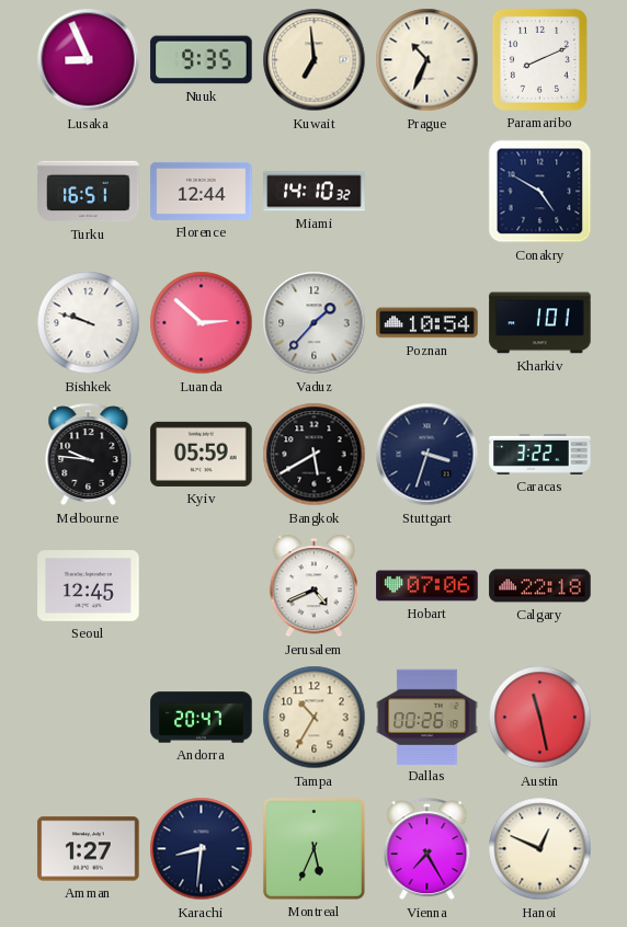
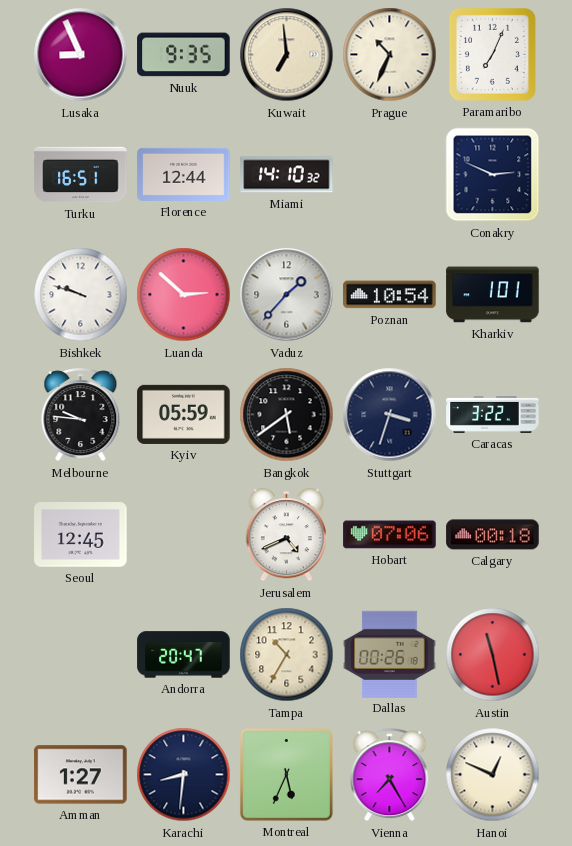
Paramaribo: 8:11 -> 7:04 (492, 54)
Conakry: 4:50 -> 2:49 (493, 175)
Bangkok: 5:40 -> 5:39 (287, 415)
Calgary: 22:18 -> 00:18 (493, 535)
